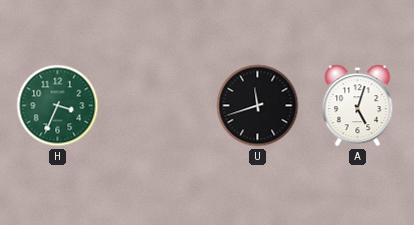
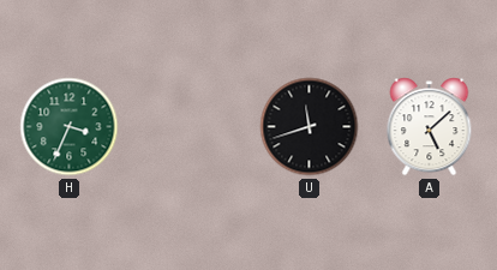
A: 5:03 -> 5:08 (430, 127)
